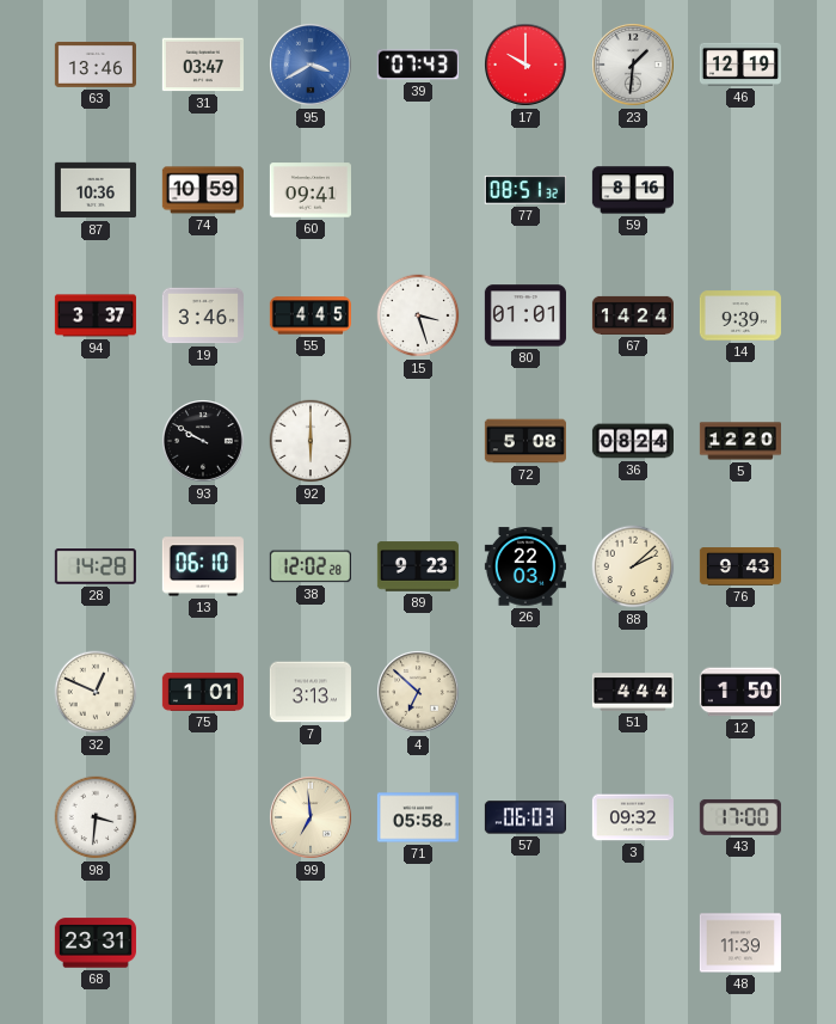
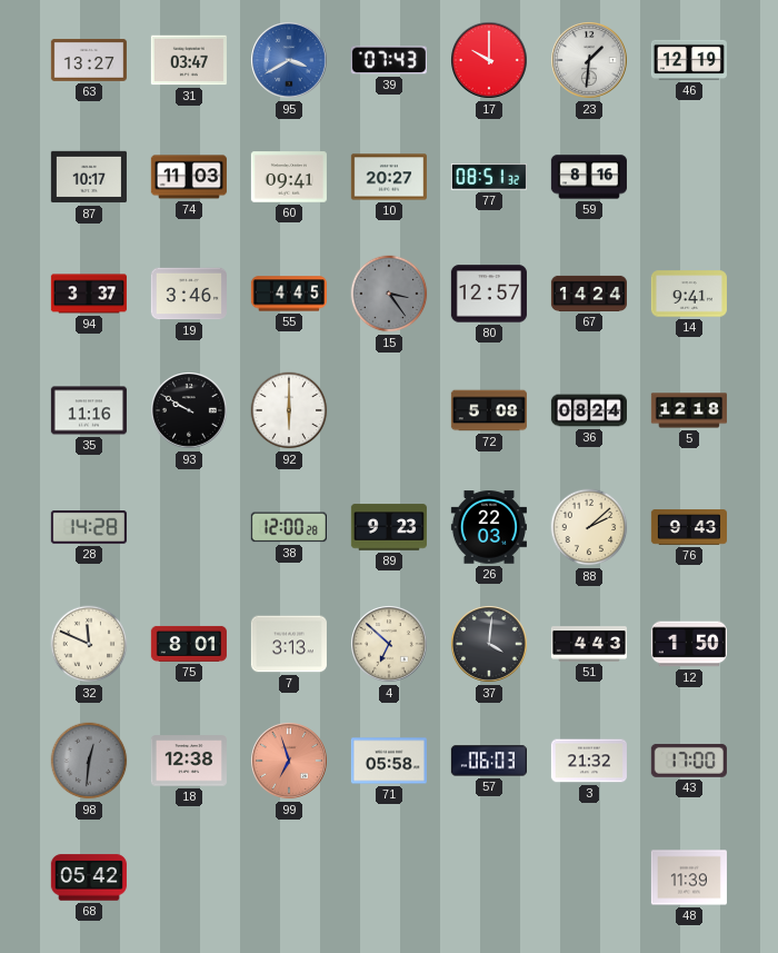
63: 13:46 -> 13:27 (89, 60)
87: 10:36 -> 10:17 (89, 177)
74: 10:59 -> 11:03 (189, 177)
10: none -> 20:27 (389, 177)
15: 3:27 -> 3:24 (389, 294)
15 dial: white -> grey (389, 294)
80: 01:01 -> 12:57 (489, 294)
14: 9:39 -> 9:41 (689, 294)
35: none -> 11:16 (89, 410)
5: 12:20 -> 12:18 (689, 410)
13: 06:10 -> none (203, 566)
38: 12:02 -> 12:00 (289, 527)
32: 12:49 -> 11:49 (89, 644)
75: 1:01 -> 8:01 (189, 644)
37: none -> 4:01 (490, 645)
51: 4:44 -> 4:43 (588, 644)
98: 3:31 -> 12:31 (89, 761)
98 dial: white -> grey (89, 761)
18: none -> 12:38 (189, 761)
99: 6:59 -> 6:57 (290, 762)
99 dial: cream -> salmon (290, 762)
3: 09:32 -> 21:32 (589, 761)
68: 23:31 -> 05:42 (89, 877)
